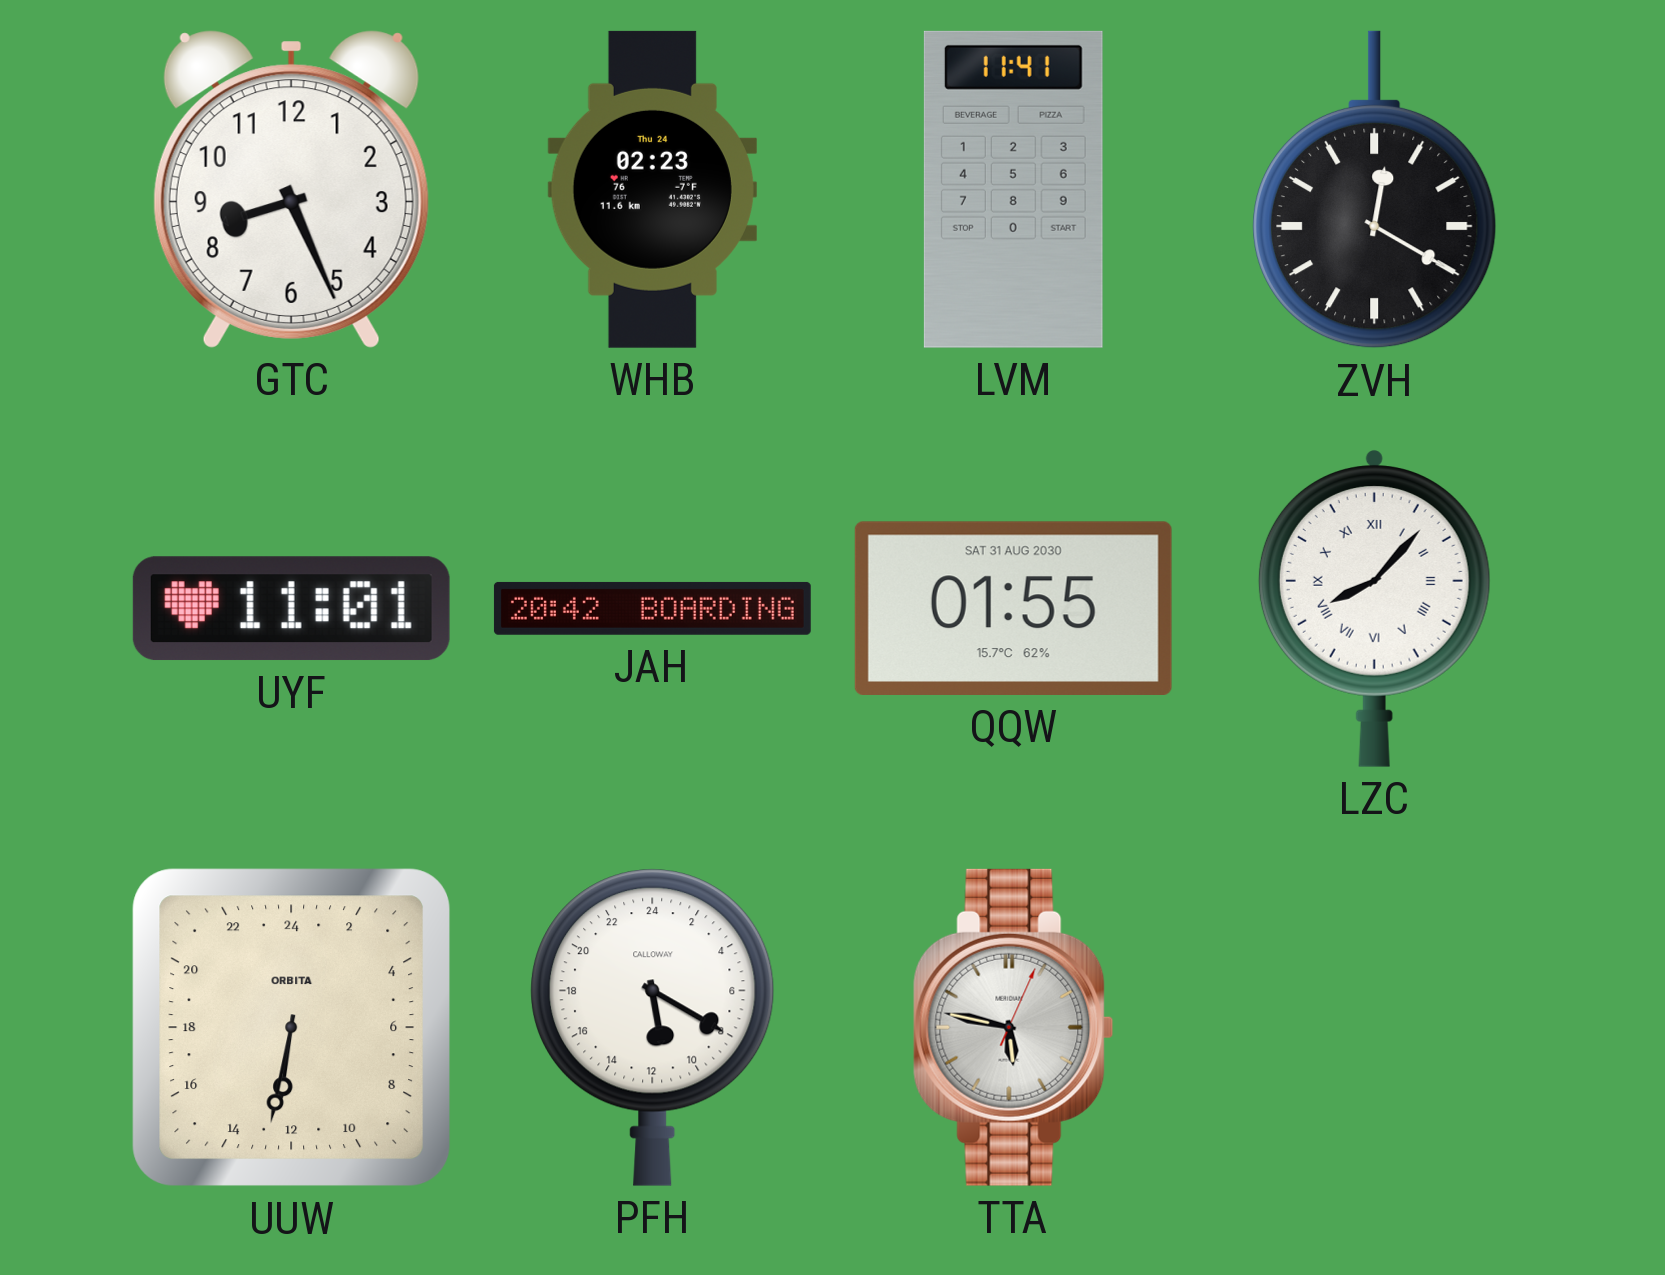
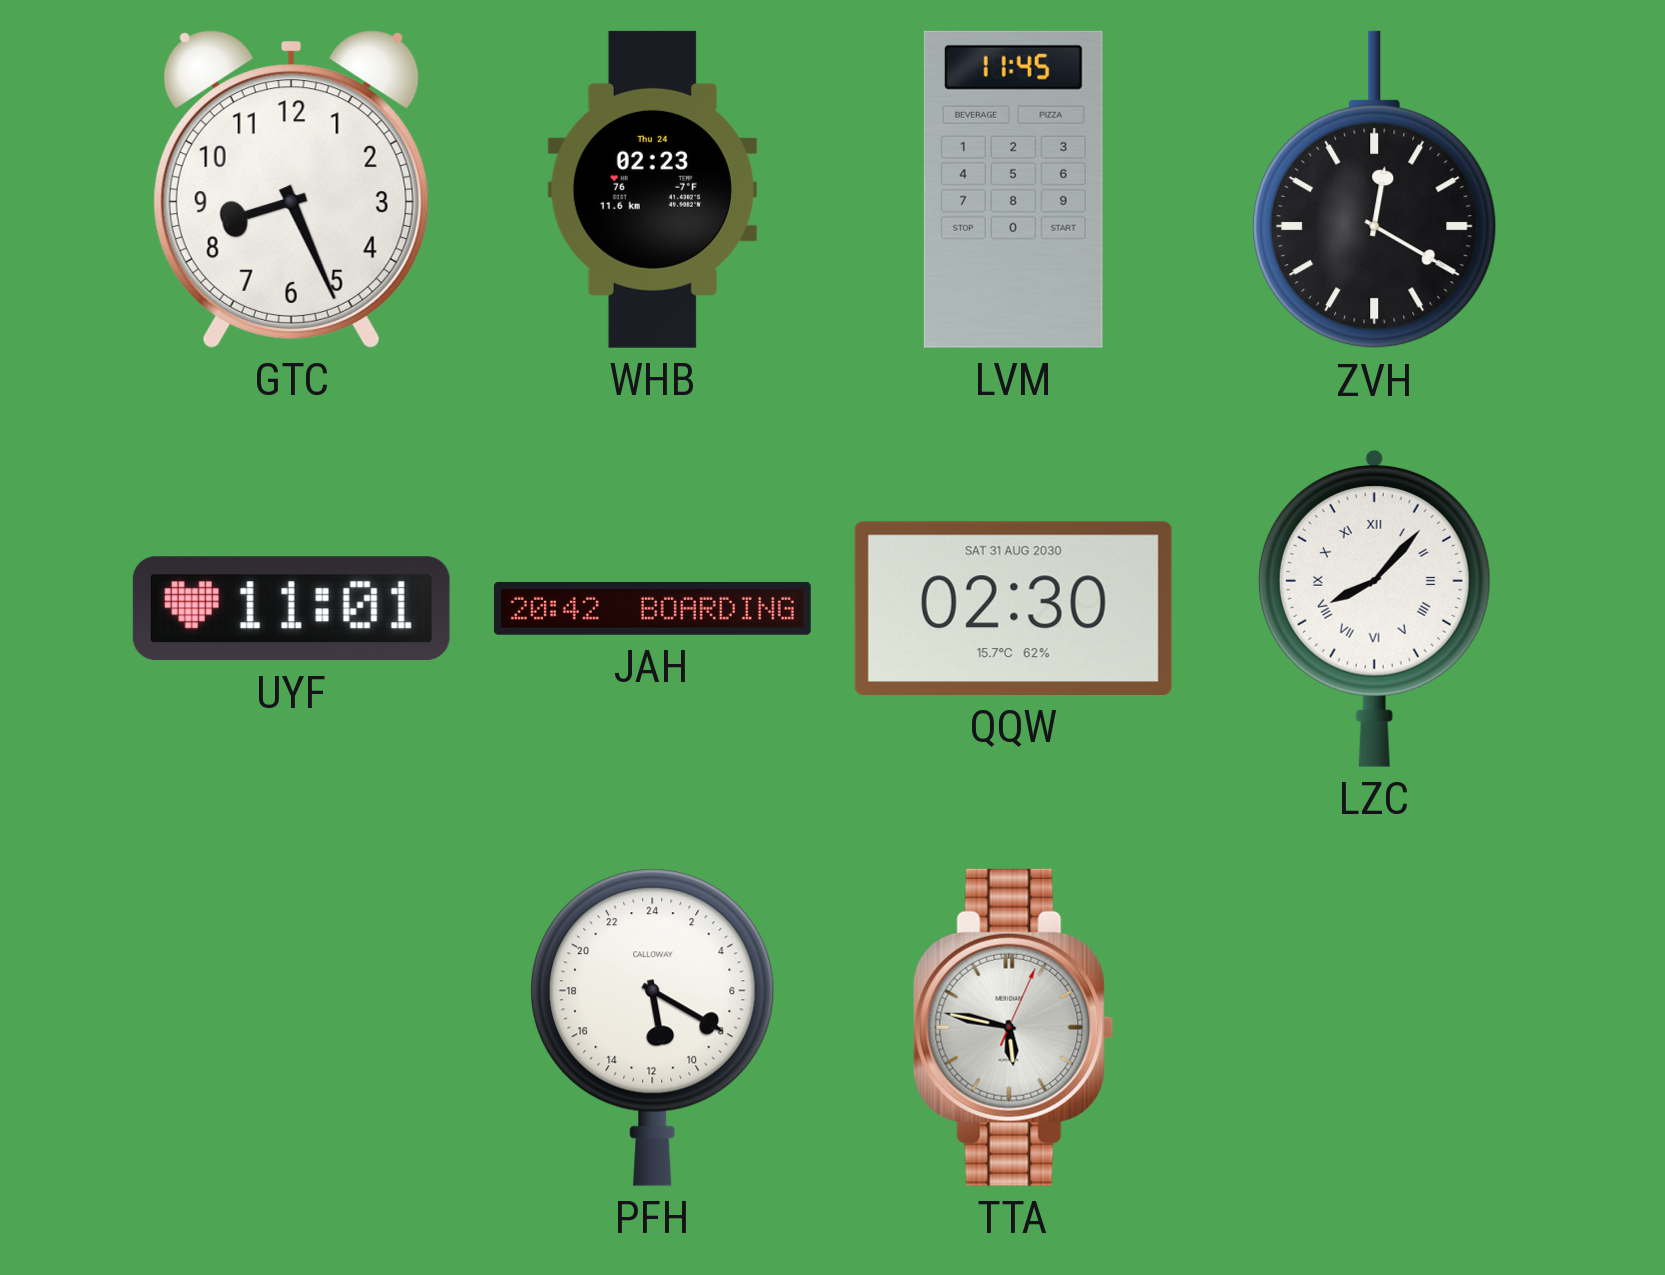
LVM: 11:41 -> 11:45 (1013, 189)
QQW: 01:55 -> 02:30 (1013, 608)
UUW: 12:32 -> none (292, 1028)
